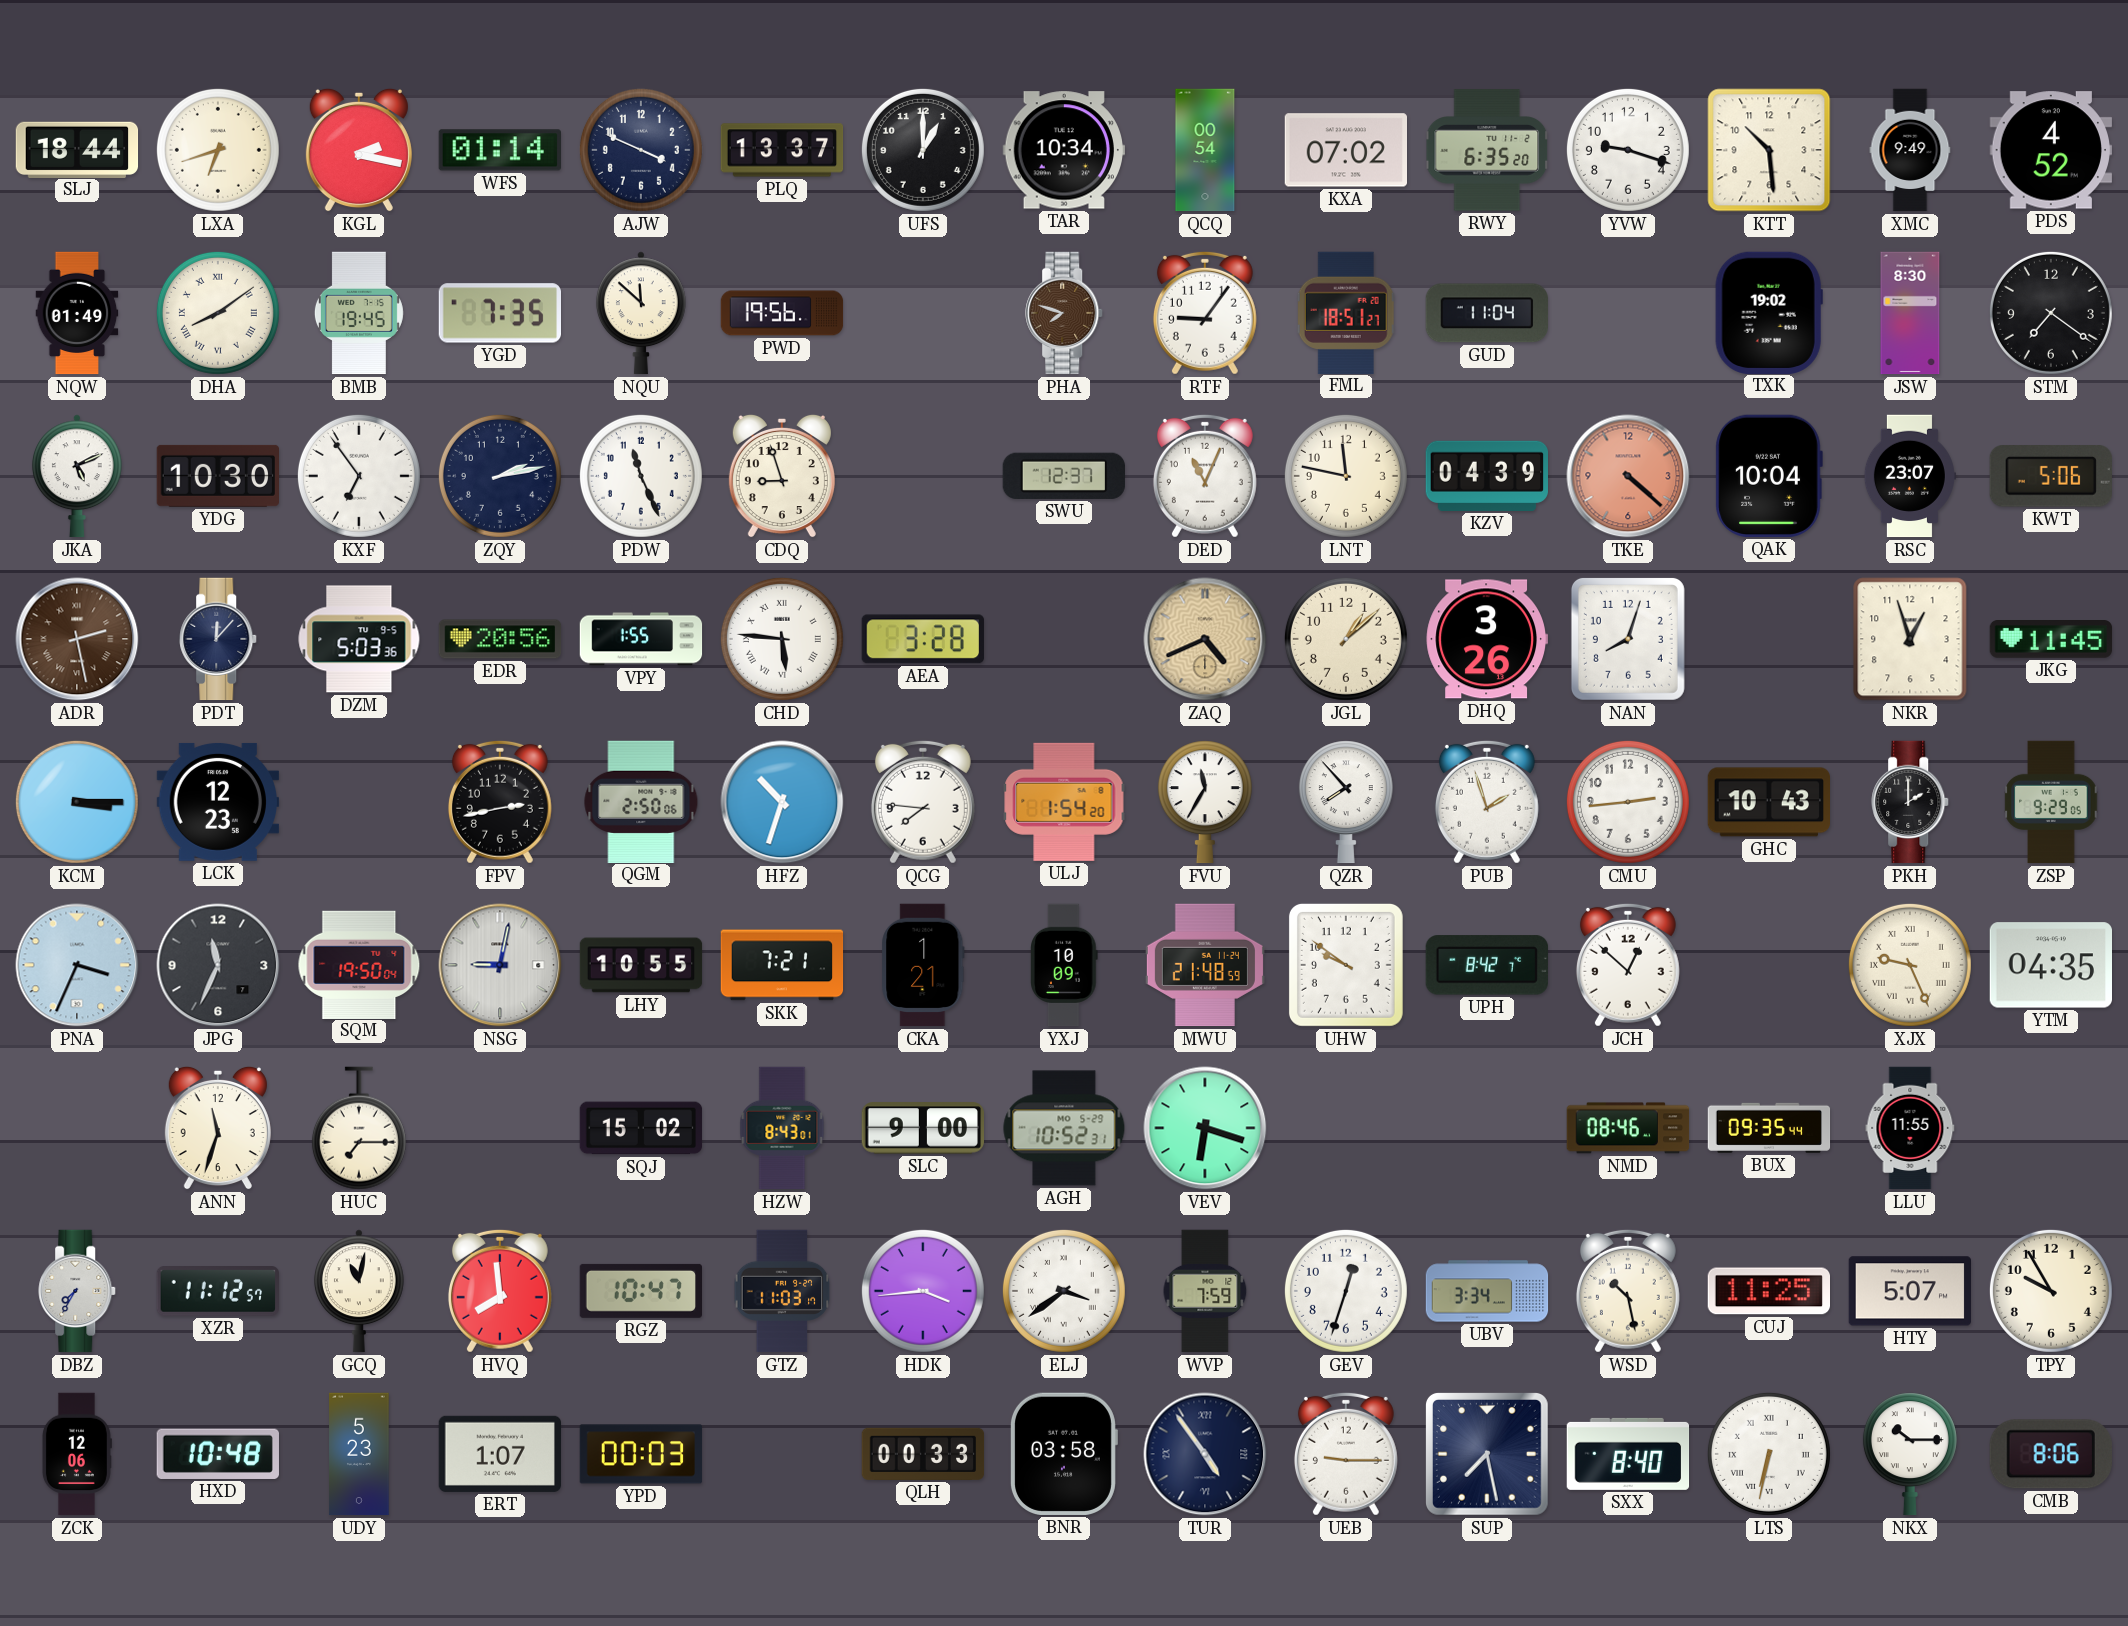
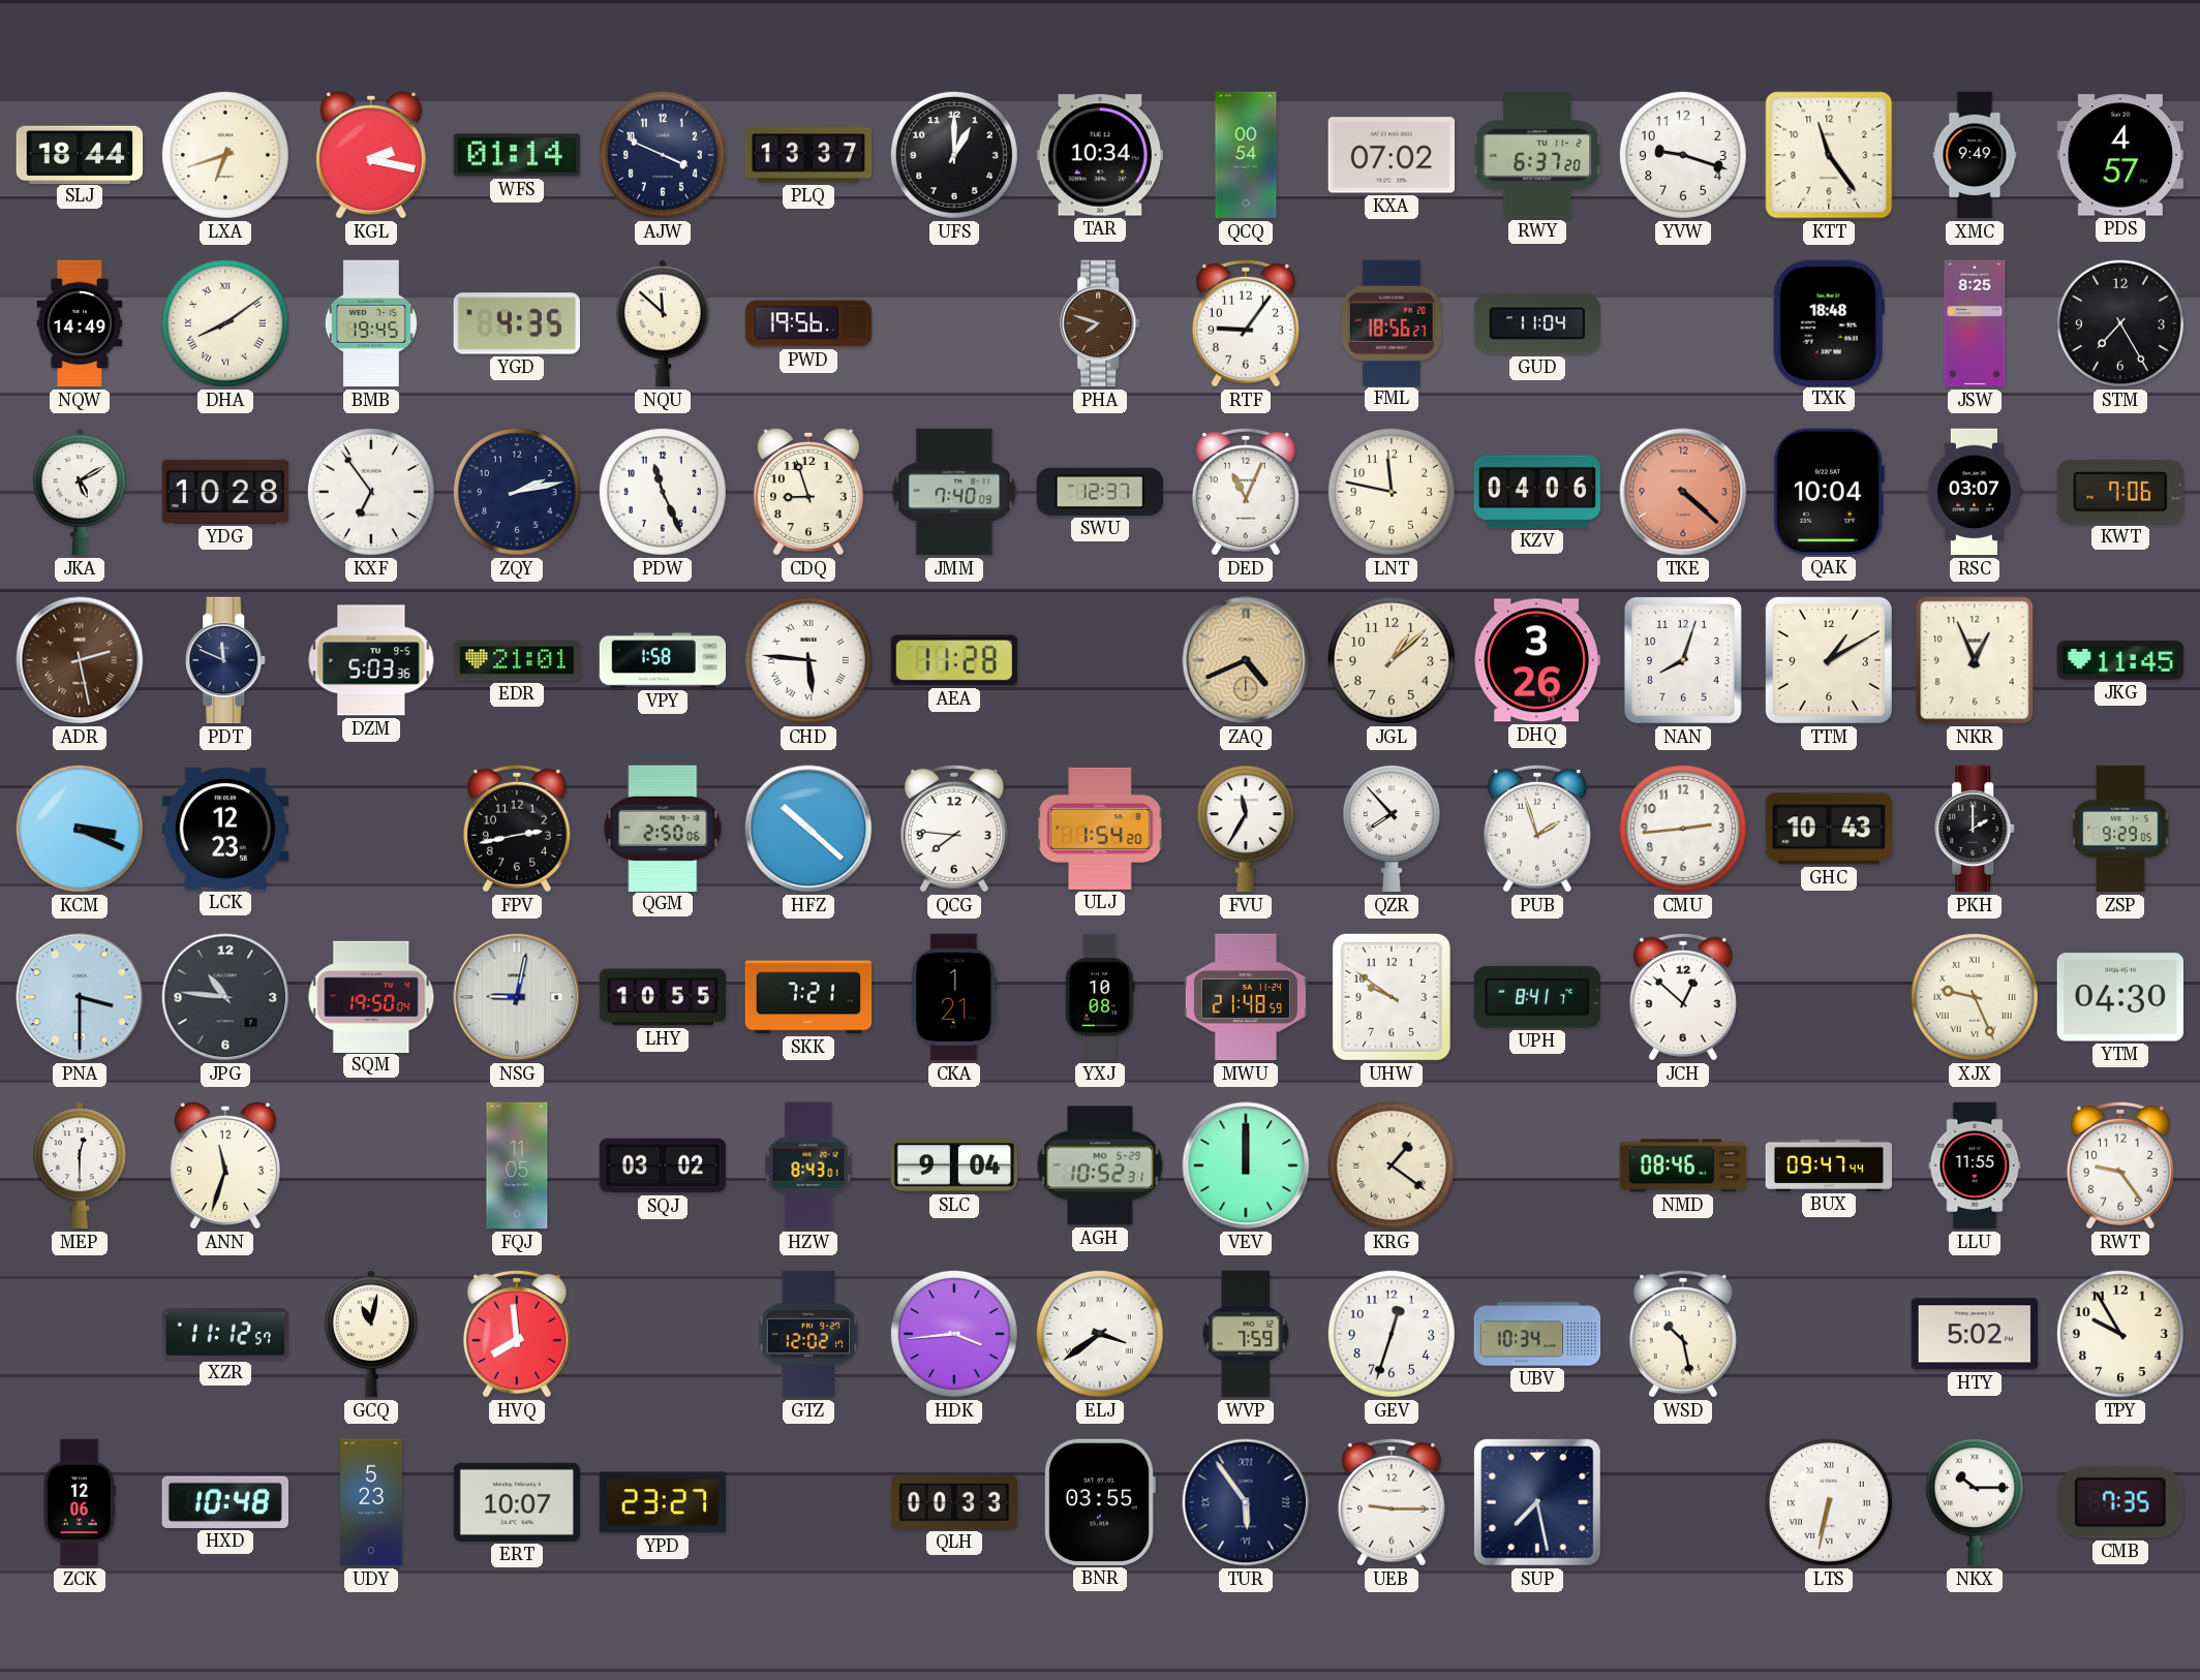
RWY: 6:35 -> 6:37 (1537, 155)
KTT: 10:29 -> 11:24 (1829, 155)
PDS: 4:52 -> 4:57 (2119, 155)
NQW: 01:49 -> 14:49 (80, 323)
YGD: 7:35 -> 4:35 (516, 323)
FML: 18:51 -> 18:56 (1392, 322)
TXK: 19:02 -> 18:48 (1829, 322)
JSW: 8:30 -> 8:25 (1975, 323)
STM: 7:21 -> 7:25 (2120, 323)
JKA: 5:11 -> 5:10 (80, 492)
YDG: 10:30 -> 10:28 (224, 492)
JMM: none -> 7:40 (954, 492)
KZV: 04:39 -> 04:06 (1536, 492)
RSC: 23:07 -> 03:07 (1975, 492)
KWT: 5:06 -> 7:06 (2120, 492)
PDT: 12:07 -> 11:49 (226, 660)
EDR: 20:56 -> 21:01 (517, 660)
VPY: 1:55 -> 1:58 (663, 660)
AEA: 3:28 -> 11:28 (954, 660)
TTM: none -> 1:10 (1829, 660)
NKR: 12:57 -> 12:56 (1975, 660)
KCM: 3:15 -> 3:19 (80, 829)
HFZ: 10:33 -> 10:22 (808, 829)
PNA: 3:34 -> 3:30 (80, 997)
JPG: 11:34 -> 10:46 (225, 997)
YXJ: 10:09 -> 10:08 (1101, 997)
UPH: 8:42 -> 8:41 (1537, 997)
YTM: 04:35 -> 04:30 (2119, 997)
MEP: none -> 12:30 (80, 1165)
HUC: 7:15 -> none (359, 1128)
FQJ: none -> 11:05 (517, 1165)
SQJ: 15:02 -> 03:02 (663, 1165)
SLC: 9:00 -> 9:04 (953, 1165)
VEV: 6:18 -> 12:00 (1246, 1165)
KRG: none -> 1:21 (1392, 1165)
BUX: 09:35 -> 09:47 (1829, 1165)
RWT: none -> 9:24 (2120, 1165)
DBZ: 7:35 -> none (78, 1291)
RGZ: 10:47 -> none (640, 1291)
GTZ: 11:03 -> 12:02 (808, 1334)
UBV: 3:34 -> 10:34 (1537, 1334)
CUJ: 11:25 -> none (1768, 1291)
HTY: 5:07 -> 5:02 (1974, 1334)
ERT: 1:07 -> 10:07 (516, 1502)
YPD: 00:03 -> 23:27 (663, 1502)
BNR: 03:58 -> 03:55 (1099, 1502)
TUR: 4:54 -> 5:54 (1246, 1502)
SXX: 8:40 -> none (1628, 1454)
CMB: 8:06 -> 7:35 (2120, 1502)
